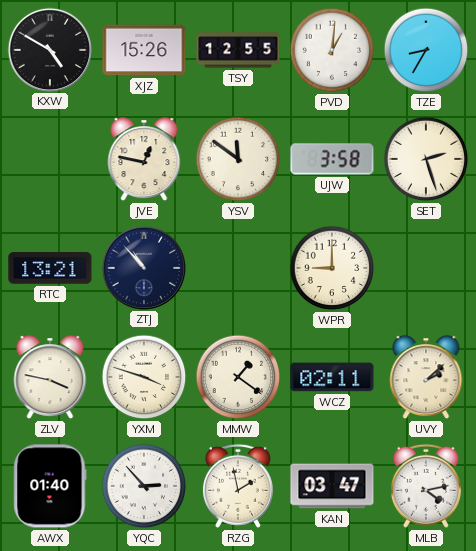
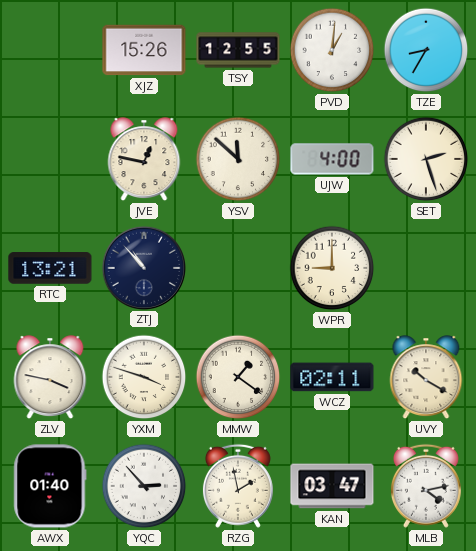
KXW: 4:50 -> none (49, 49)
YSV: 11:51 -> 11:52 (238, 159)
UJW: 3:58 -> 4:00 (332, 159)
UVY: 2:08 -> 10:20 (426, 378)
